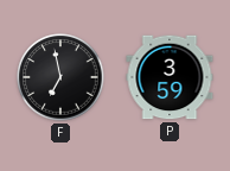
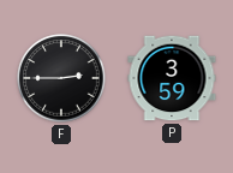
F: 6:58 -> 2:45 (61, 78)
